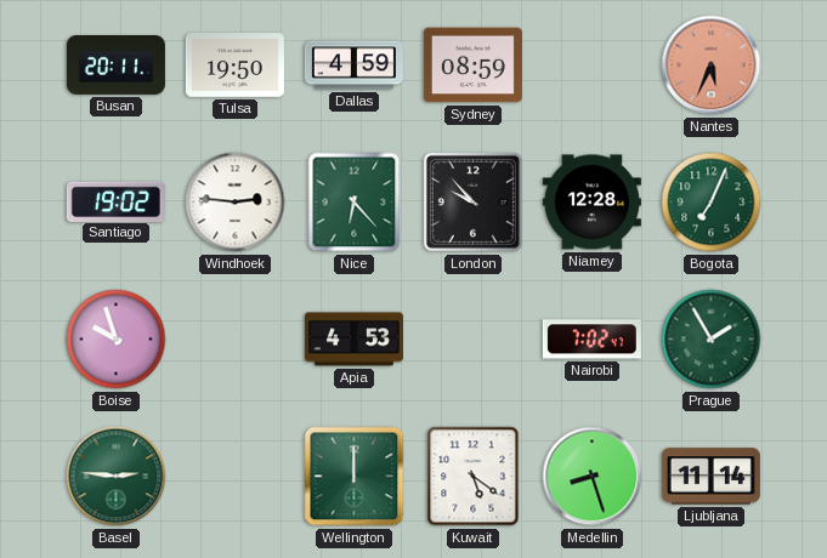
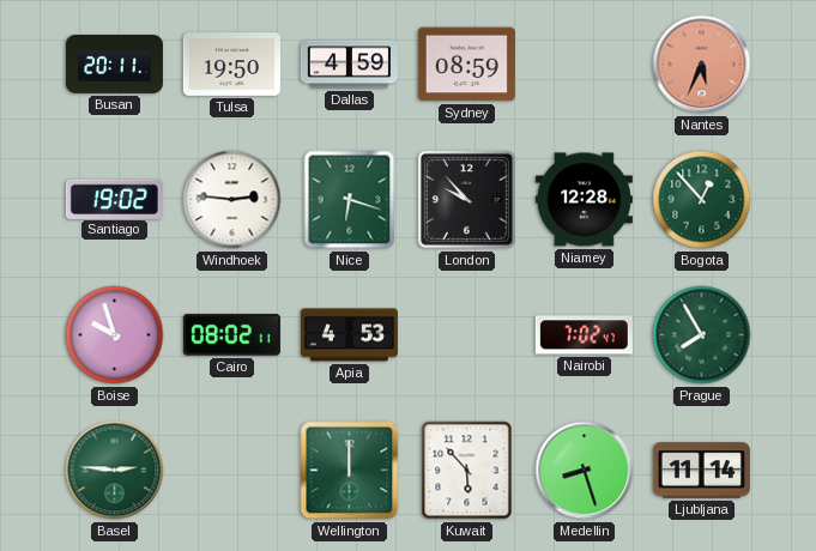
Nice: 6:23 -> 6:18 (350, 200)
Bogota: 7:04 -> 12:53 (702, 200)
Cairo: none -> 08:02 (231, 335)
Prague: 1:55 -> 7:55 (702, 335)
Kuwait: 5:21 -> 5:53 (467, 471)
